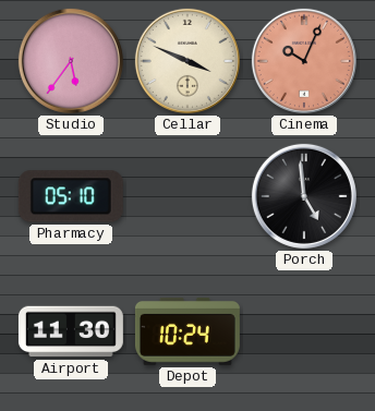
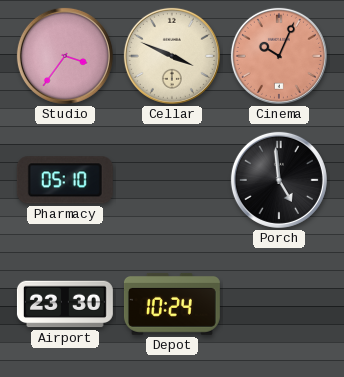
Studio: 5:36 -> 3:36 (65, 56)
Airport: 11:30 -> 23:30 (65, 304)
